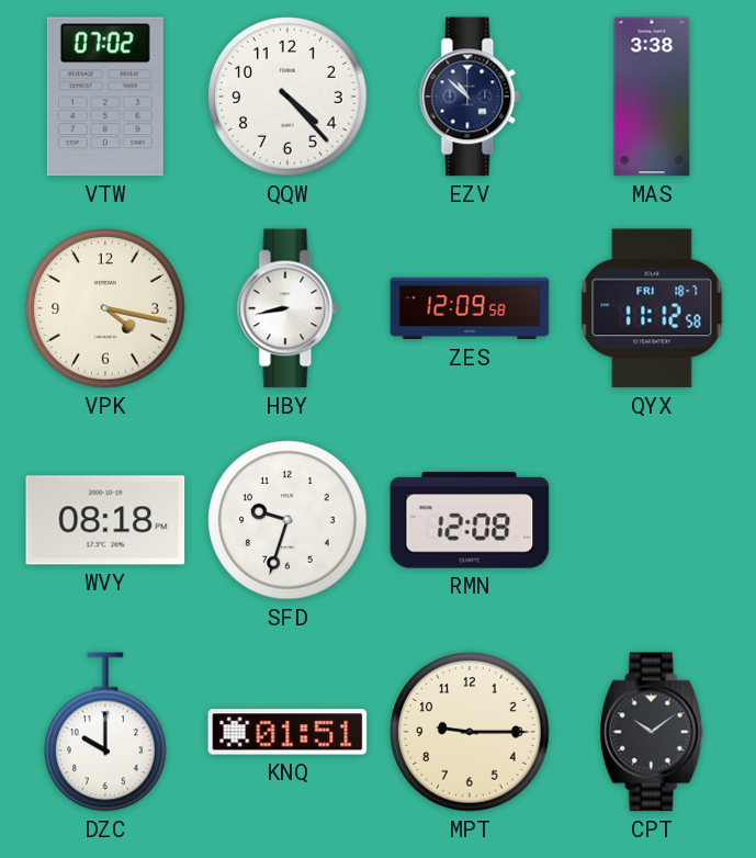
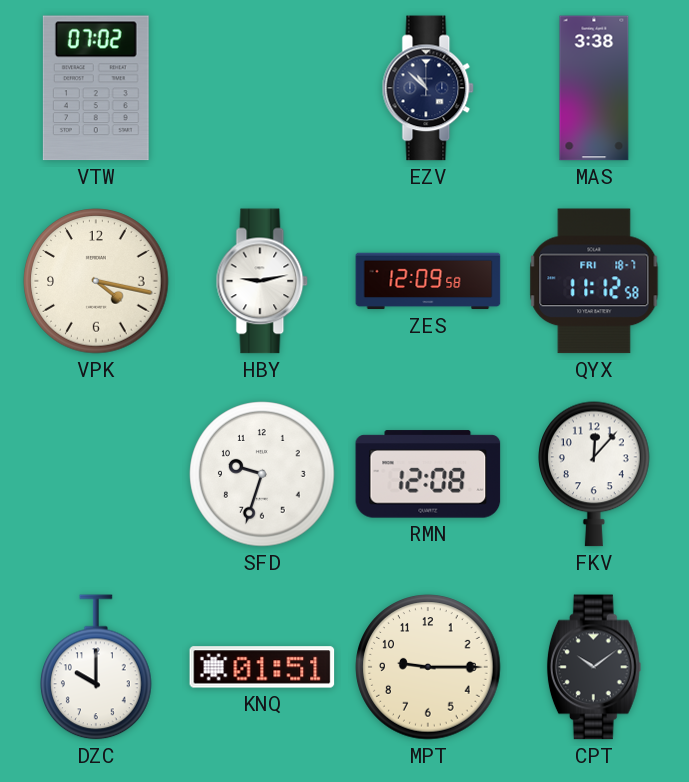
QQW: 4:23 -> none (287, 97)
HBY: 8:43 -> 9:13 (262, 281)
WVY: 08:18 -> none (105, 520)
FKV: none -> 12:07 (595, 474)
